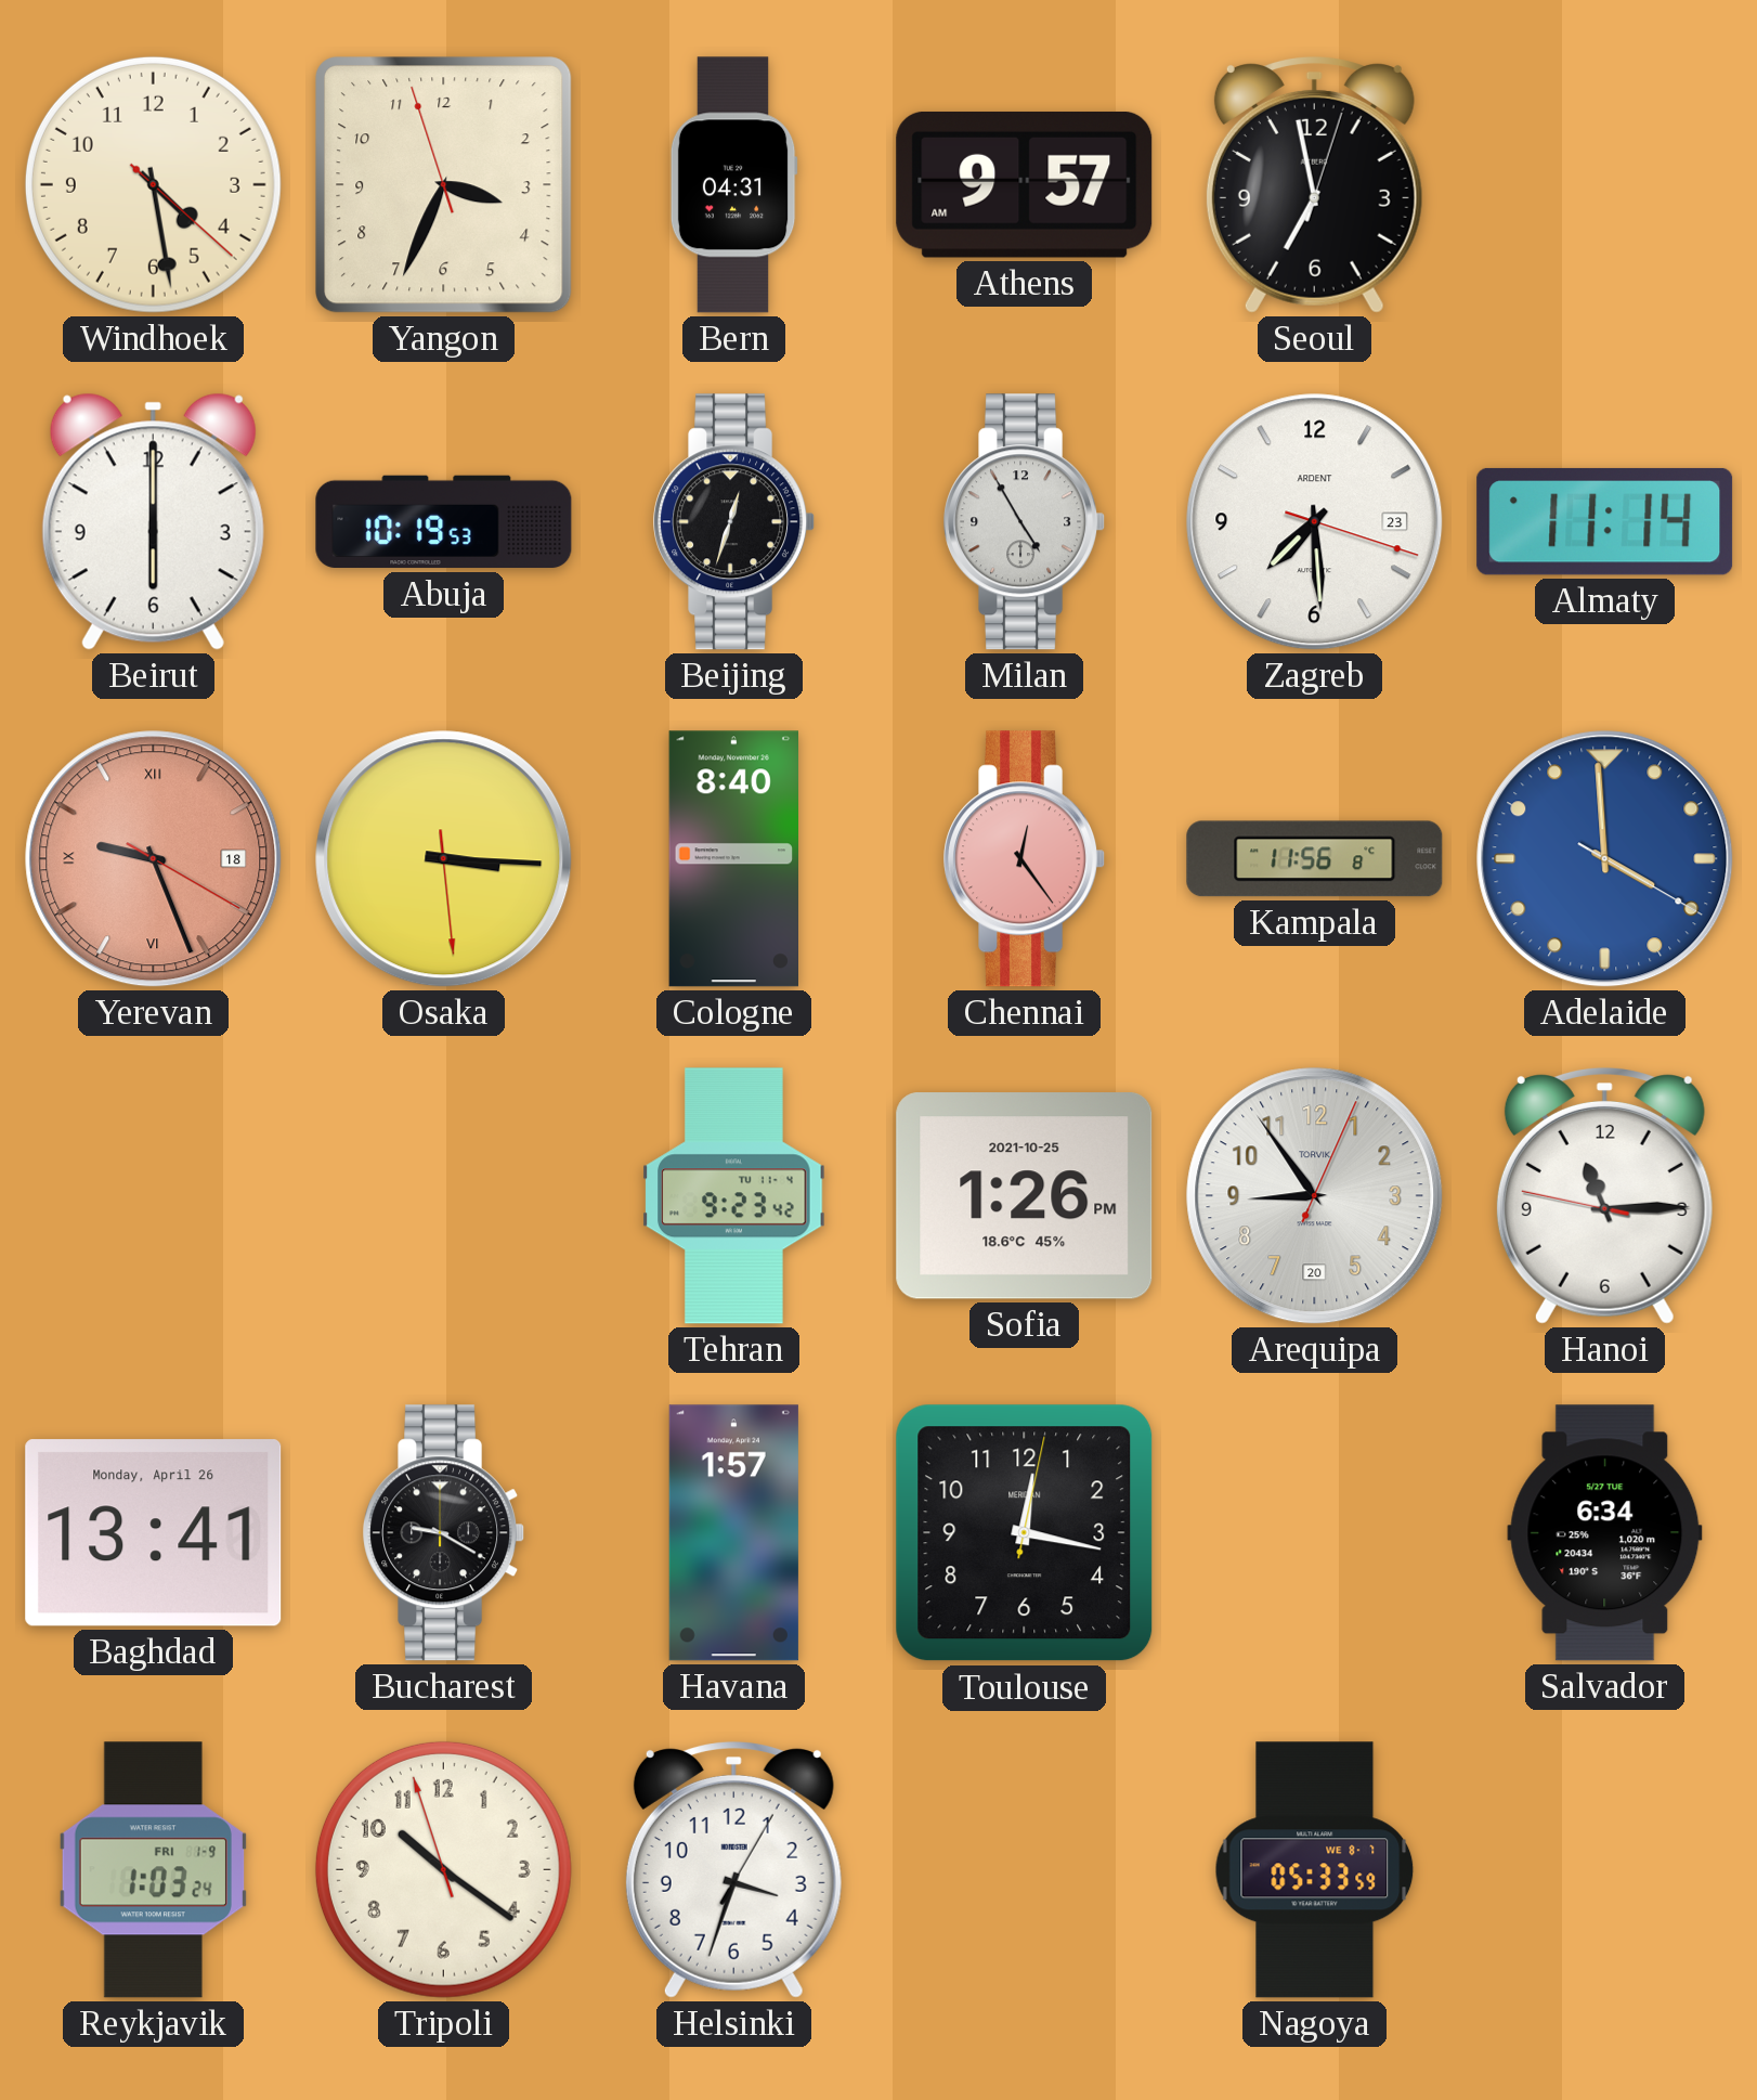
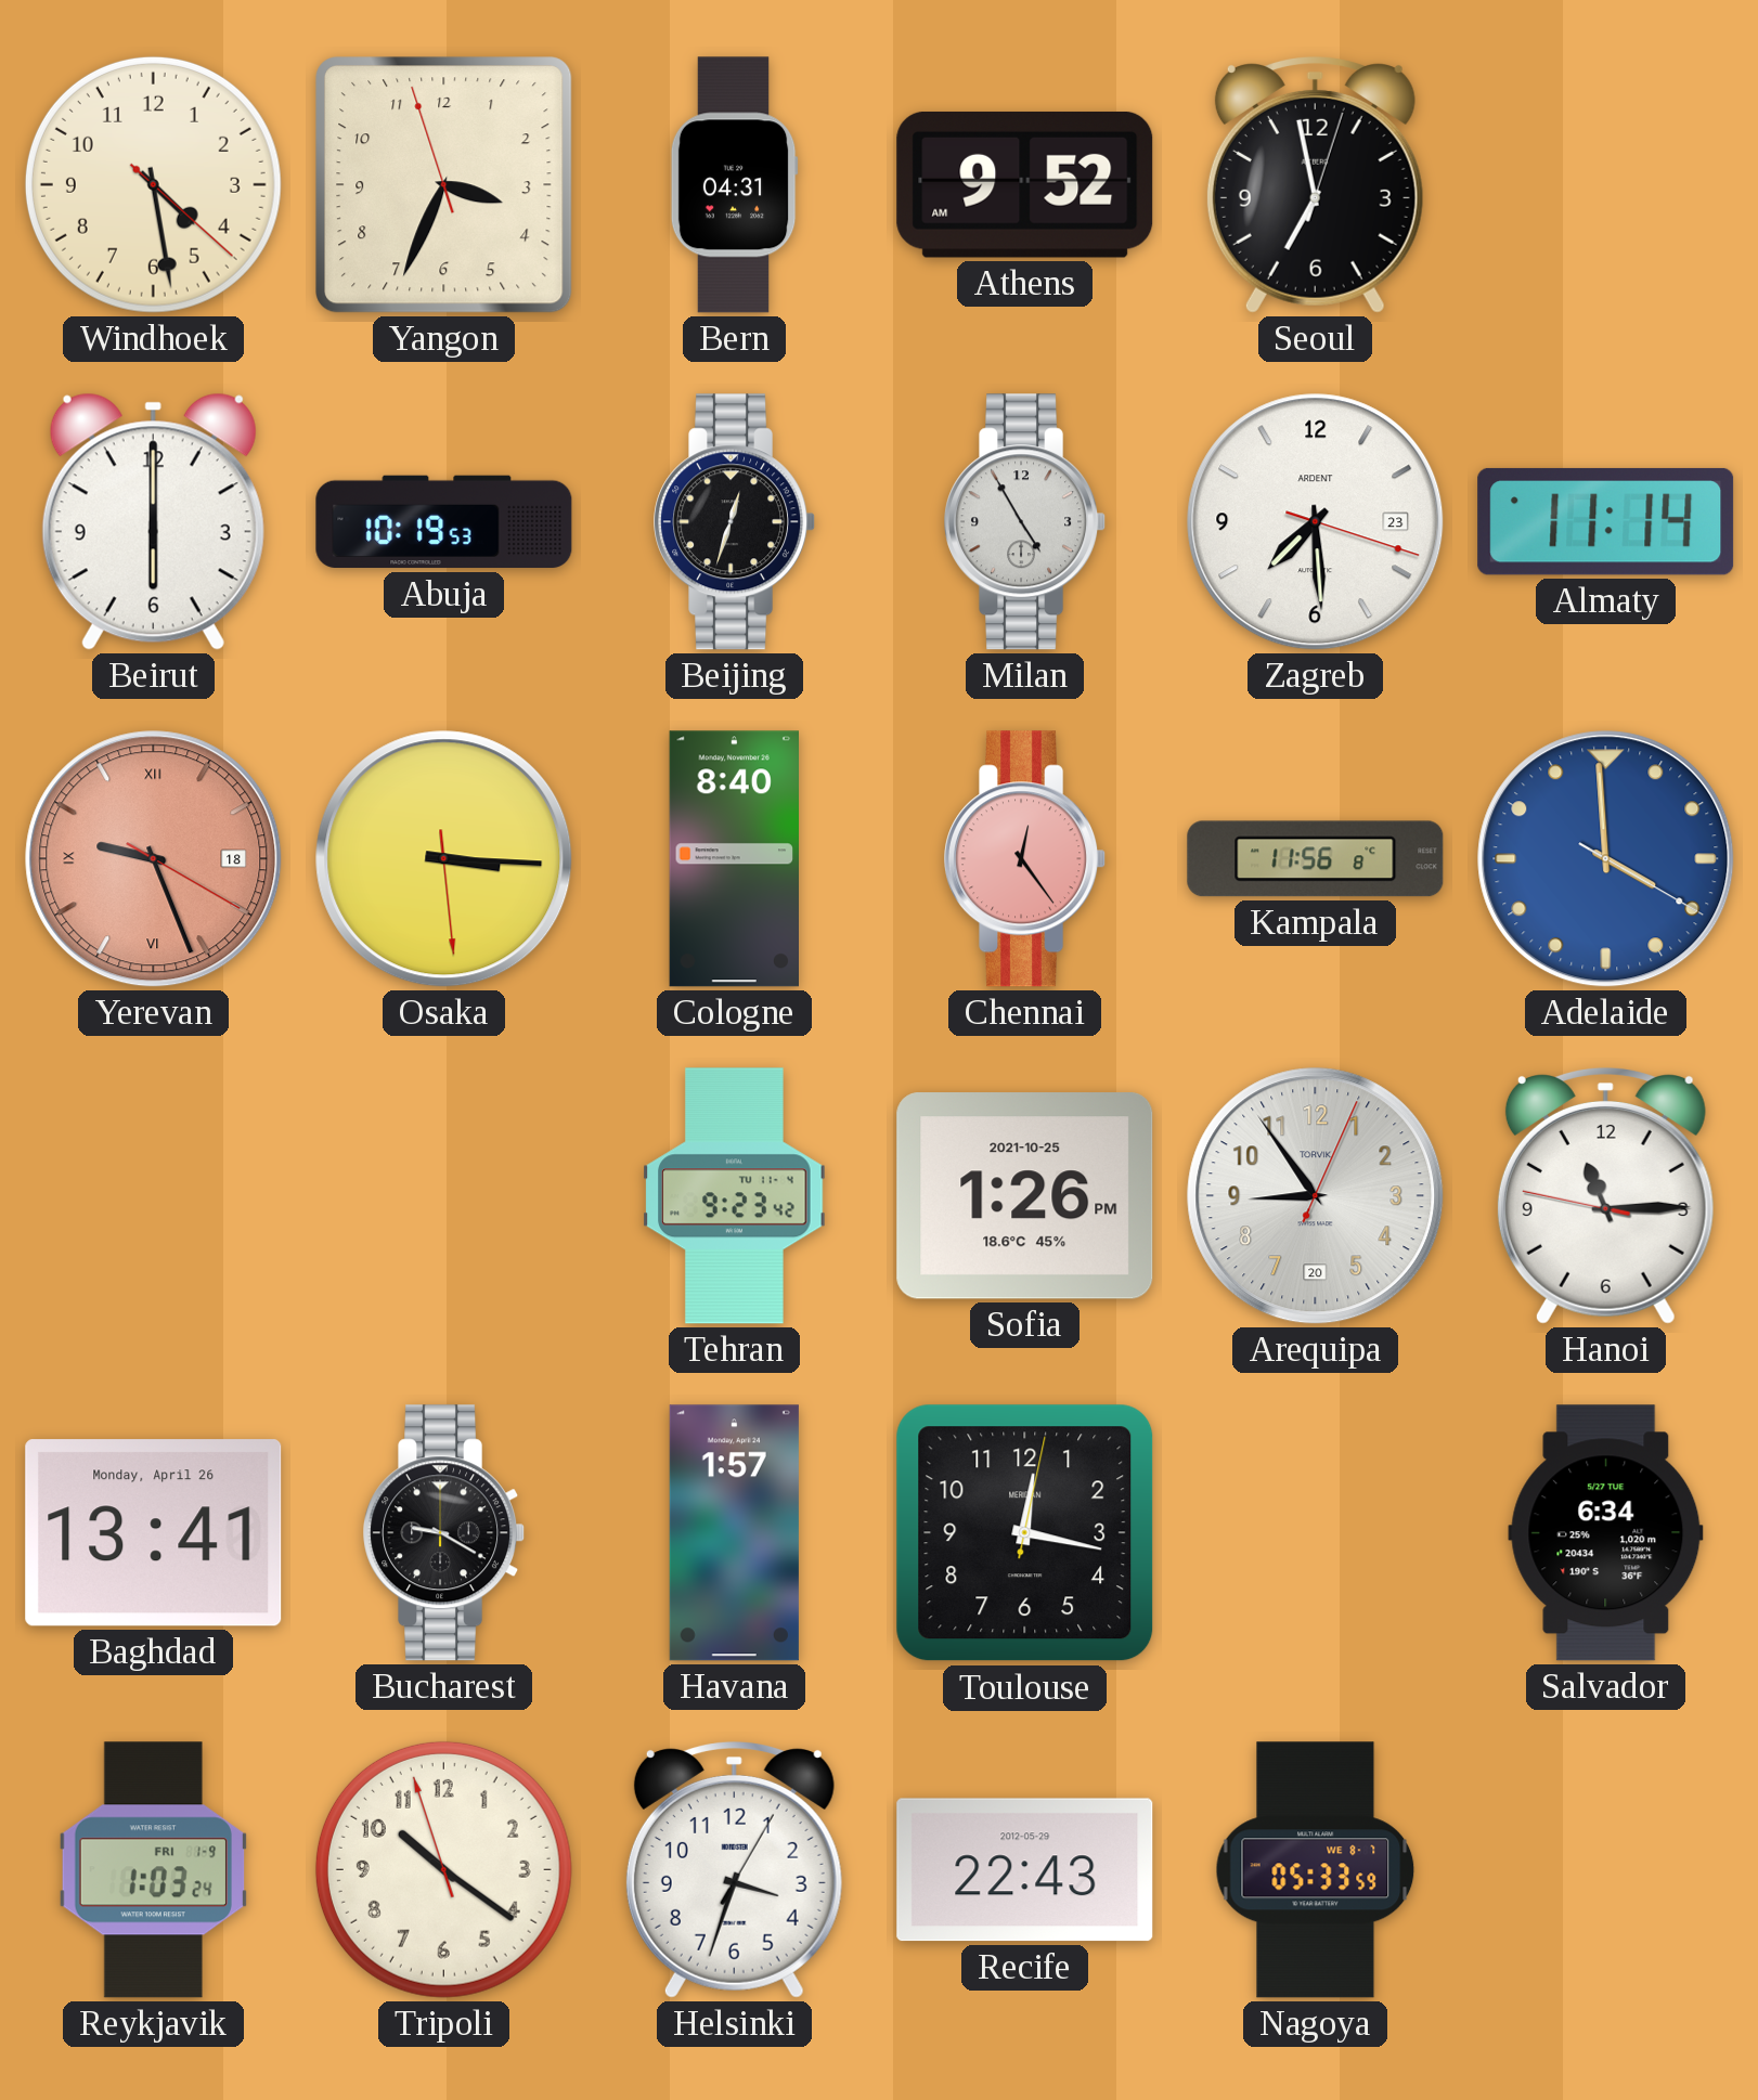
Athens: 9:57 -> 9:52 (1025, 184)
Recife: none -> 22:43 (1025, 1870)
